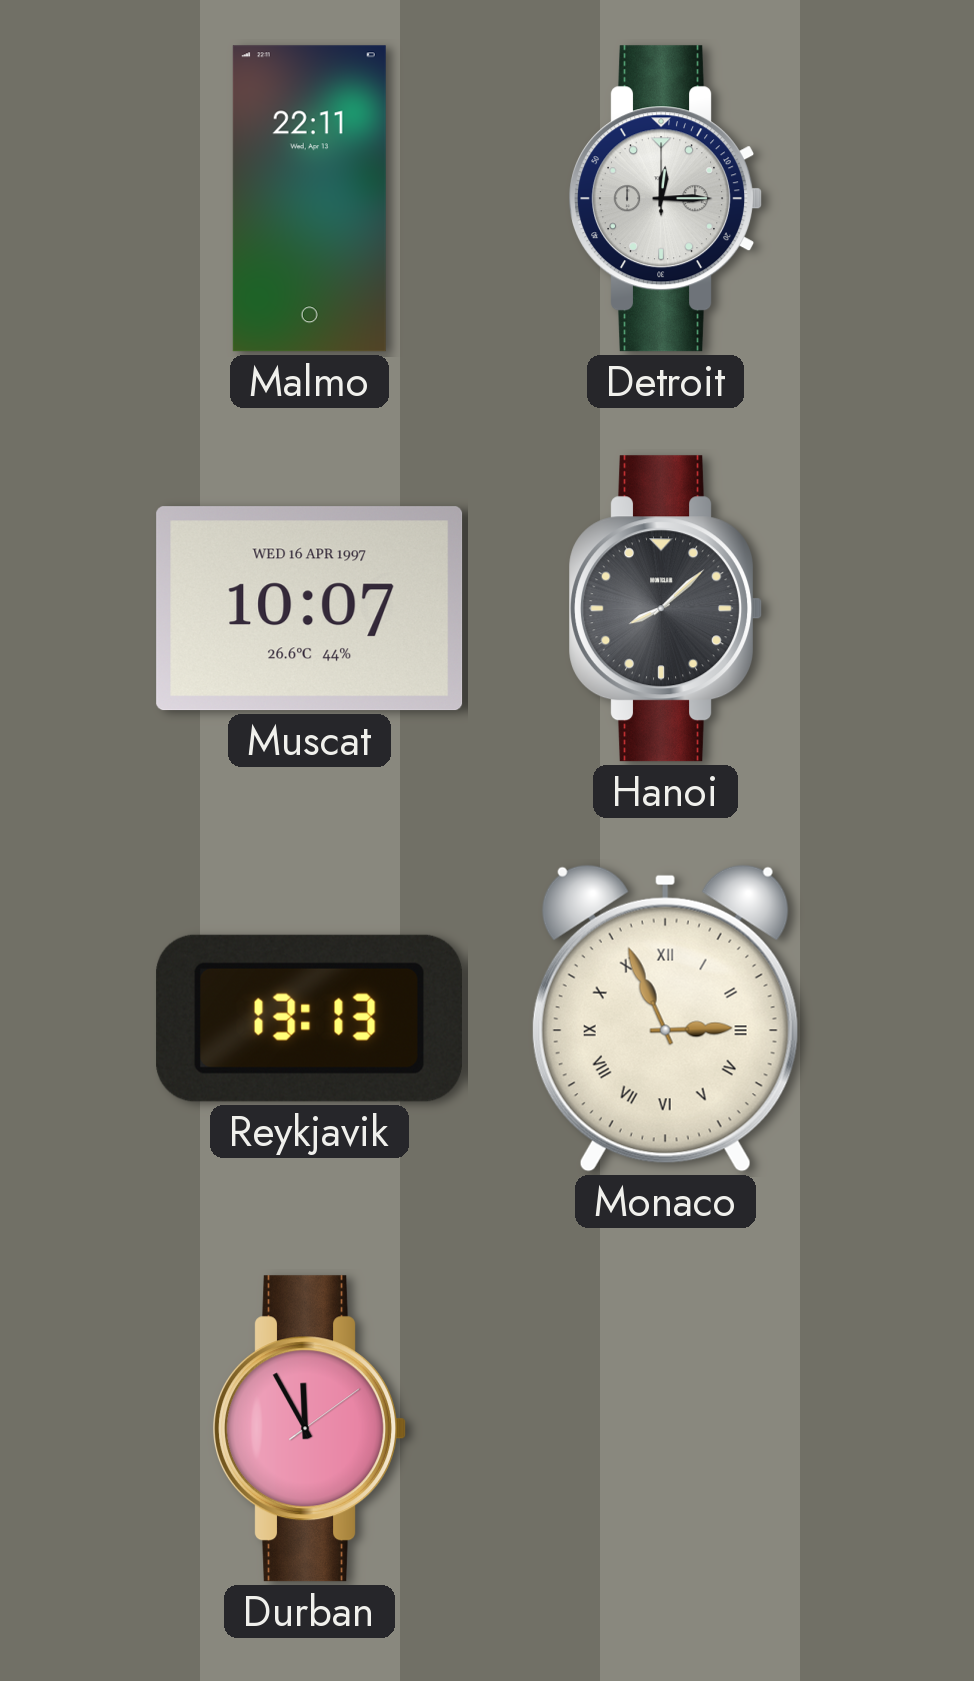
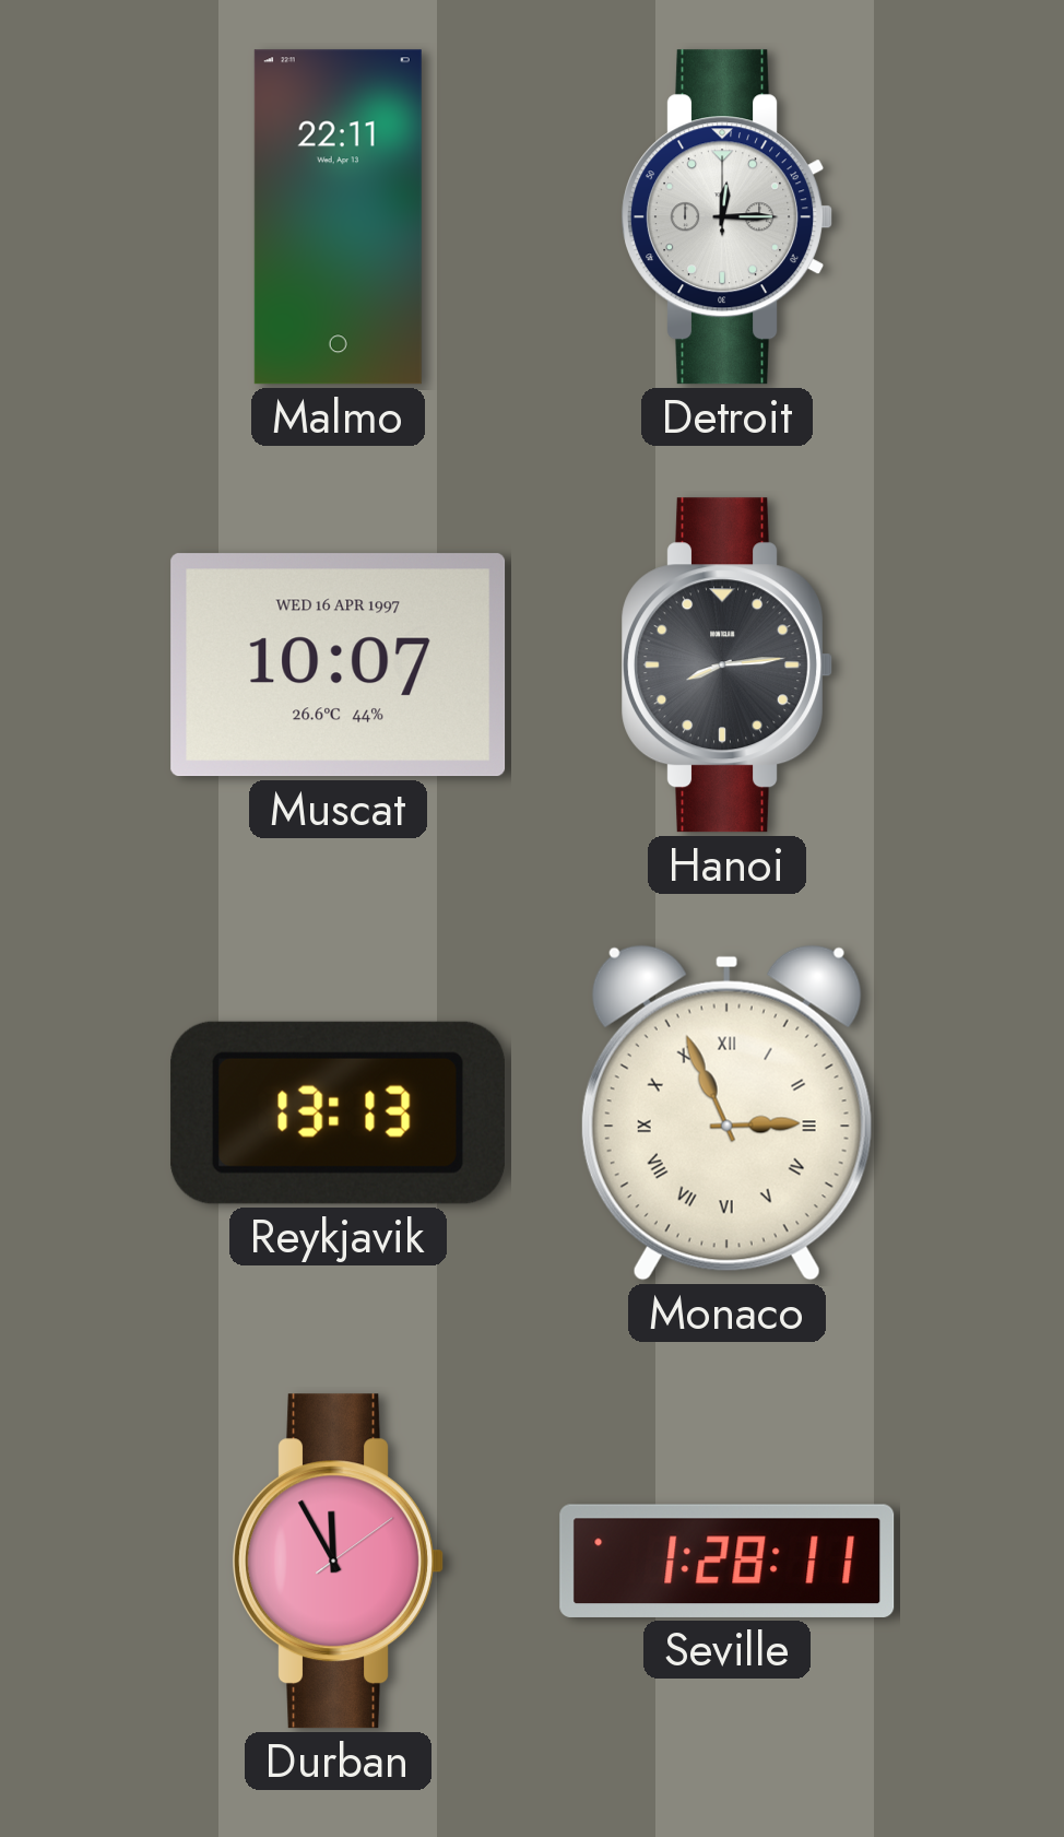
Hanoi: 8:08 -> 8:14 (726, 666)
Seville: none -> 1:28 (728, 1561)
